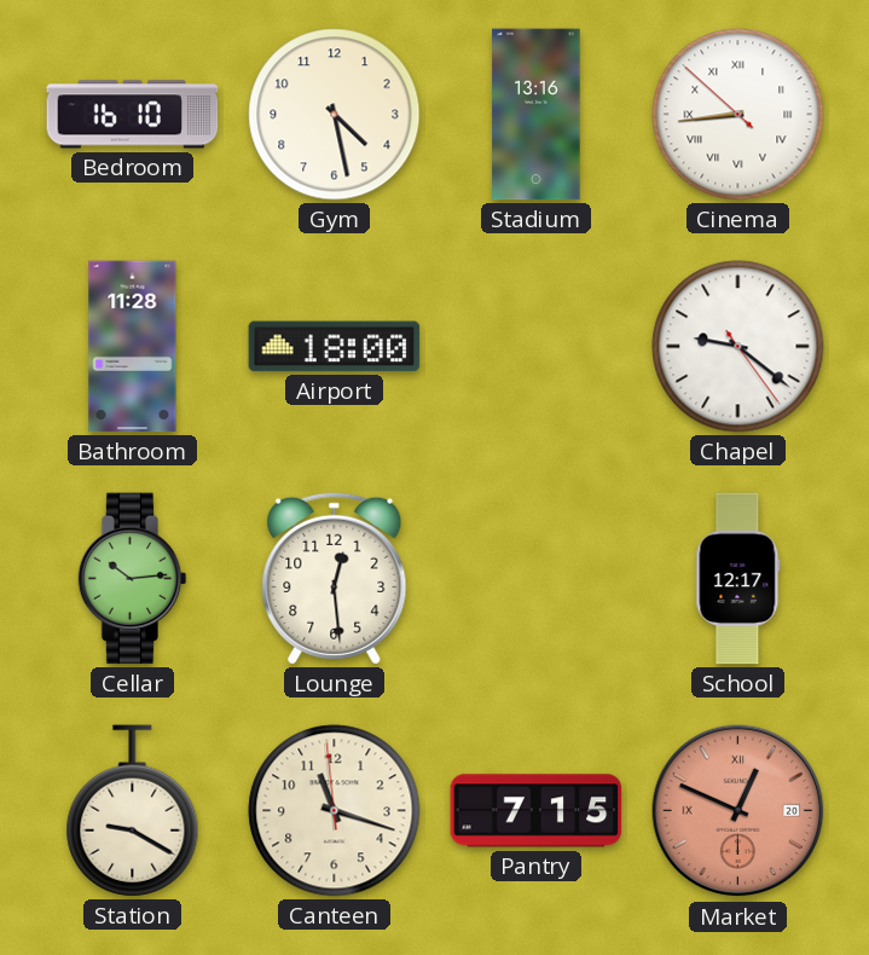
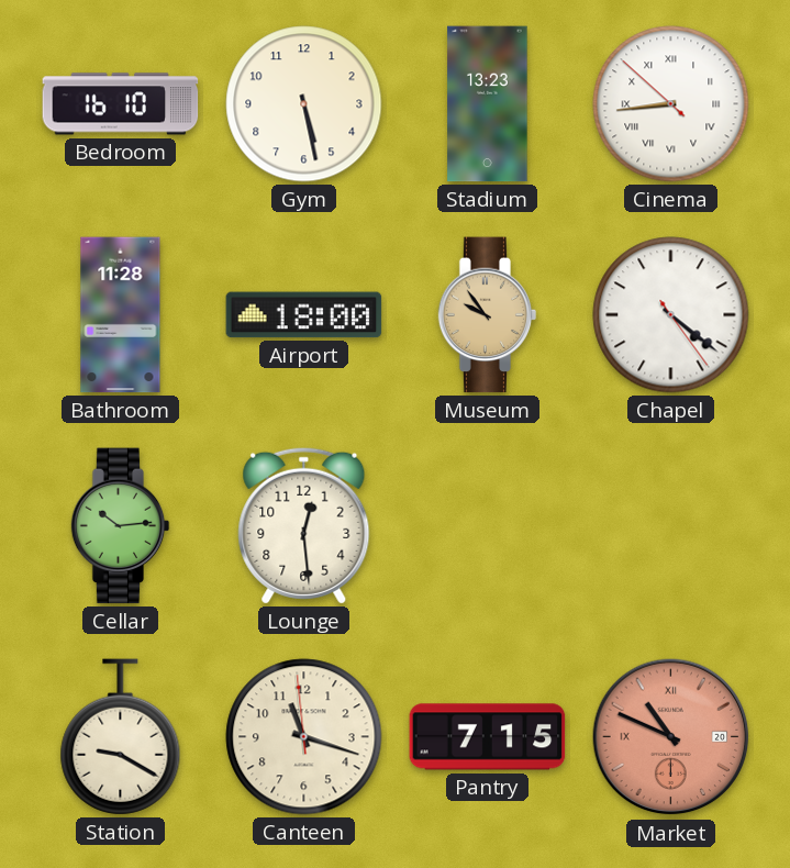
Gym: 4:28 -> 5:28 (304, 104)
Stadium: 13:16 -> 13:23 (488, 104)
Museum: none -> 9:54 (488, 315)
Chapel: 9:21 -> 4:21 (671, 315)
School: 12:17 -> none (738, 579)
Market: 12:49 -> 10:49 (671, 737)
